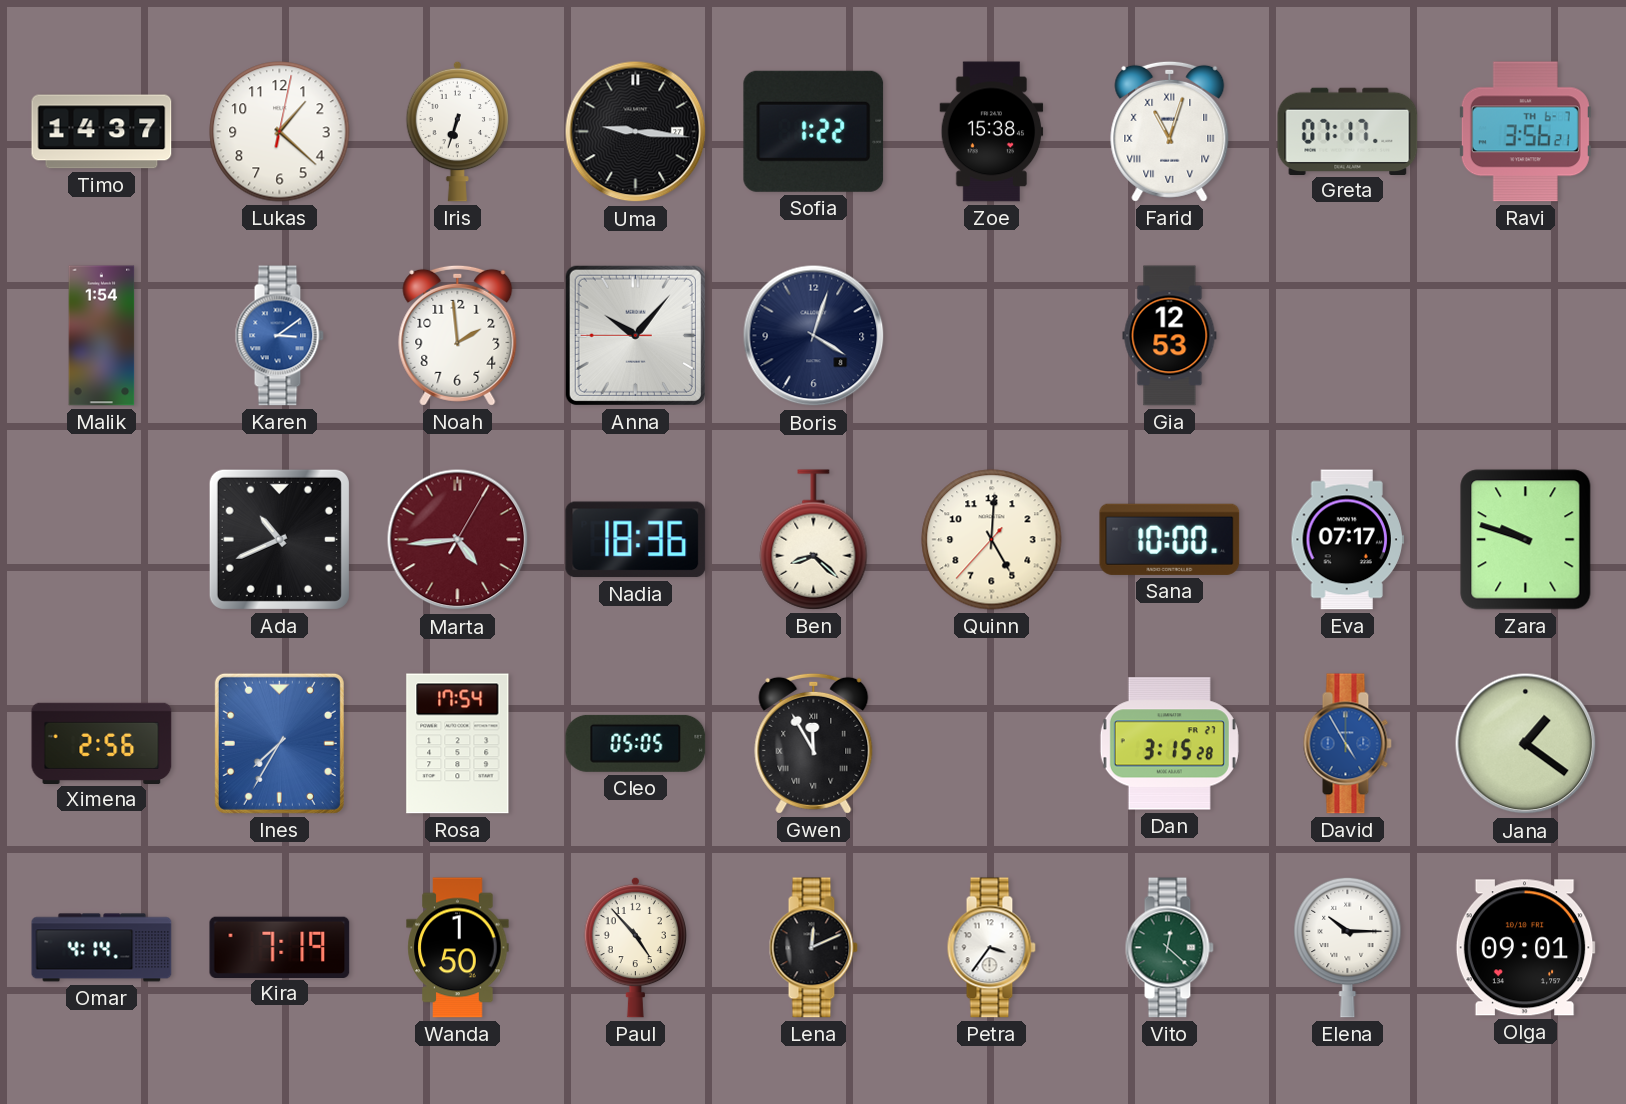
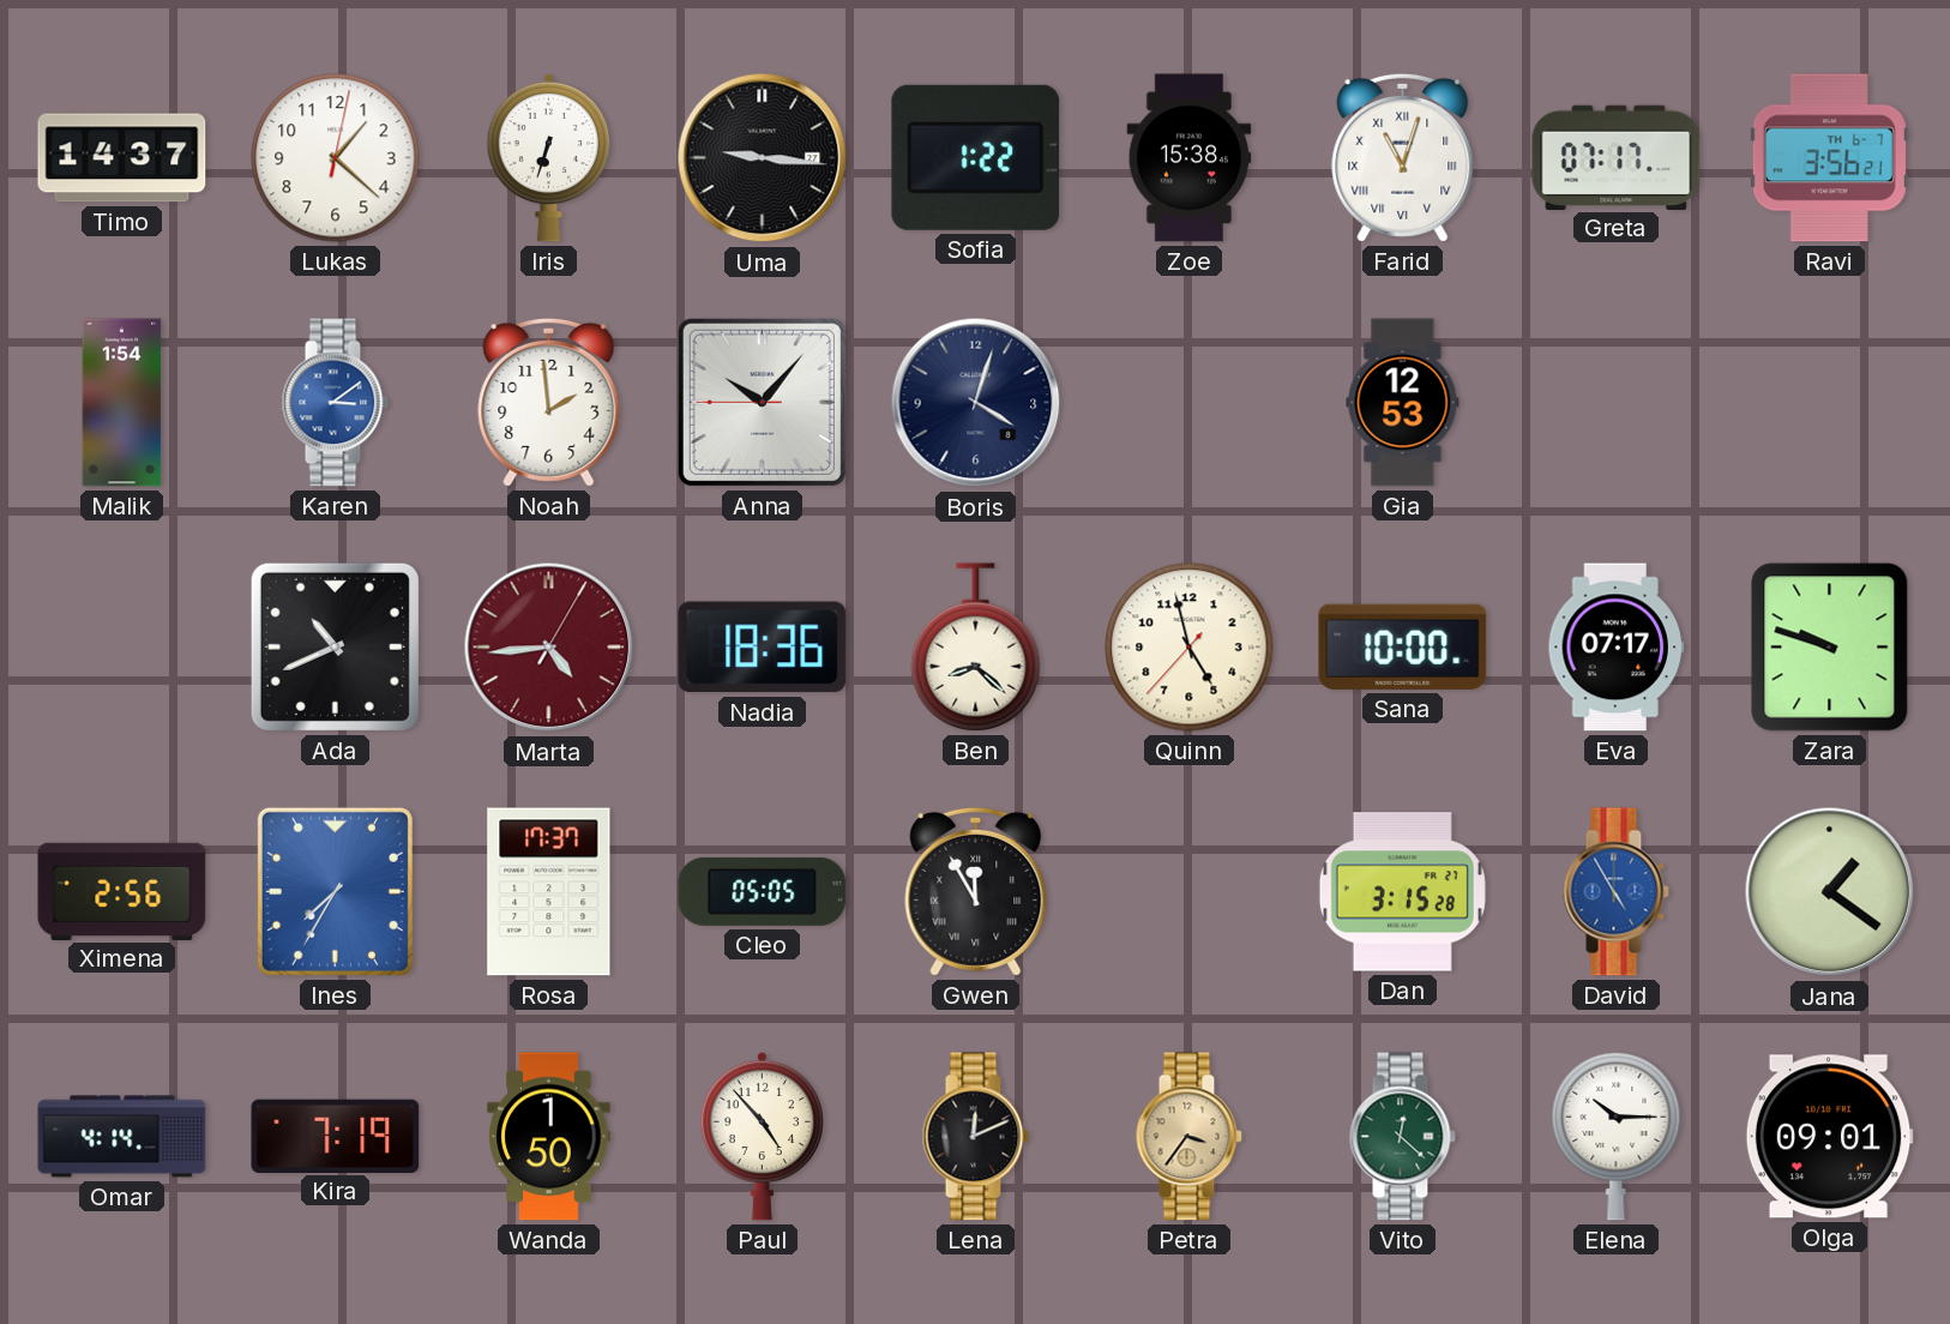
Quinn: 5:00 -> 4:57 (1190, 648)
Rosa: 17:54 -> 17:37 (549, 892)
Petra dial: white -> champagne (1188, 1137)
